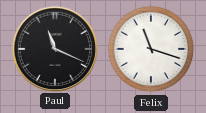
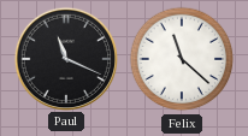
Felix: 11:18 -> 11:22 (182, 59)
